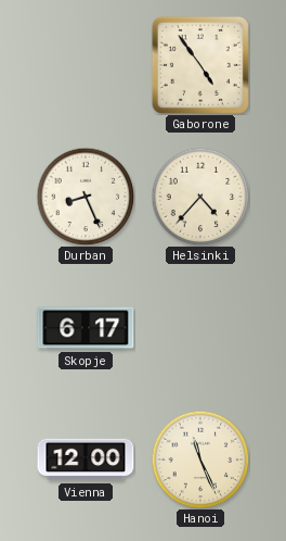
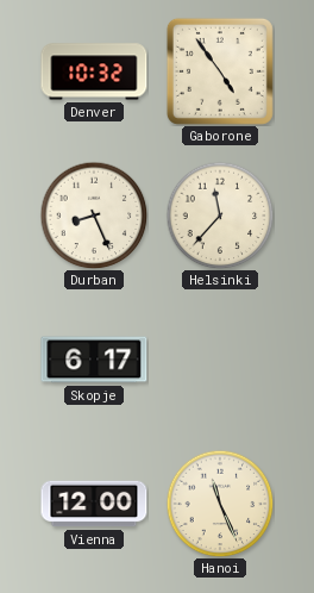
Denver: none -> 10:32 (94, 71)
Helsinki: 4:37 -> 11:37 (220, 216)
